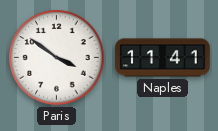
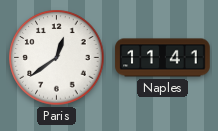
Paris: 3:51 -> 12:39 (57, 58)
